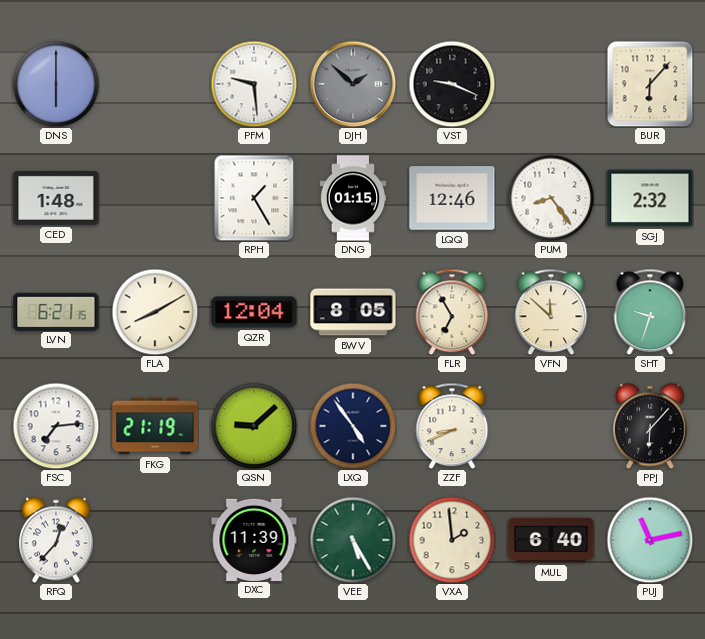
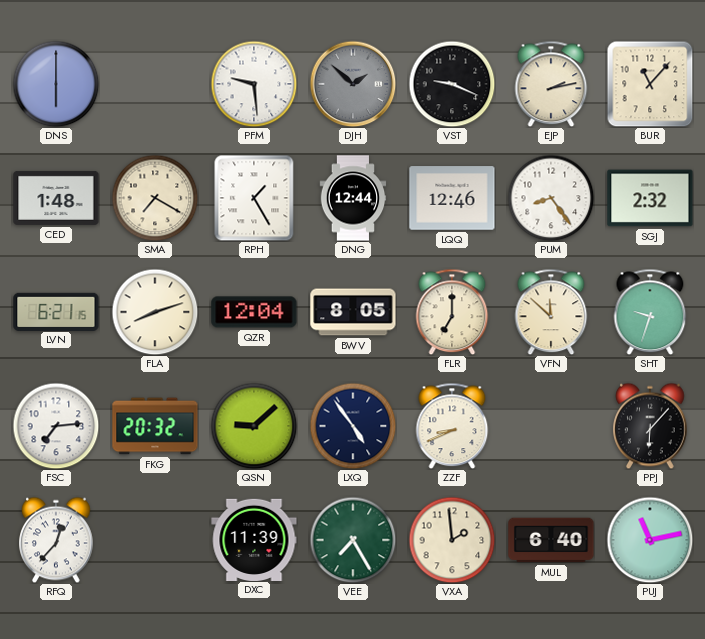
EJP: none -> 2:13 (551, 84)
BUR: 6:07 -> 11:07 (650, 84)
SMA: none -> 7:20 (155, 198)
DNG: 01:15 -> 12:44 (353, 198)
FLA: 8:10 -> 8:12 (155, 312)
FLR: 6:55 -> 7:00 (452, 312)
FKG: 21:19 -> 20:32 (155, 426)
VEE: 5:25 -> 7:25 (353, 540)
